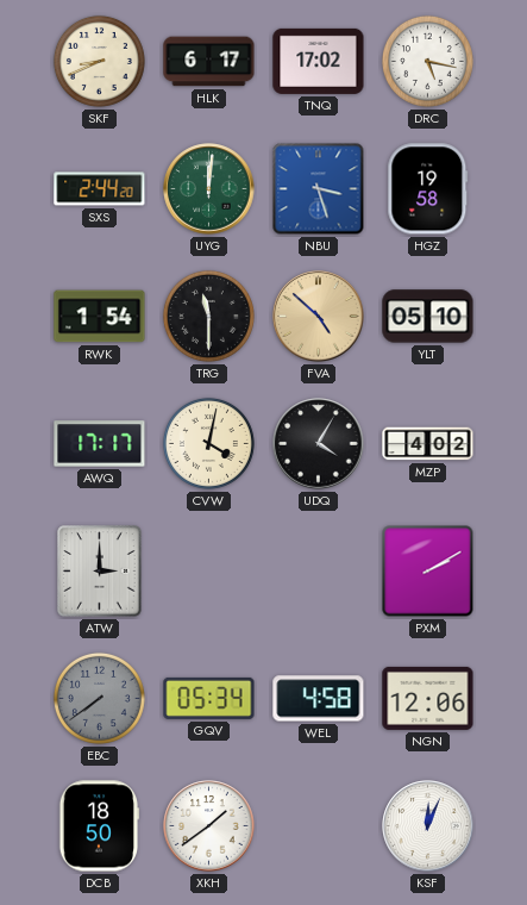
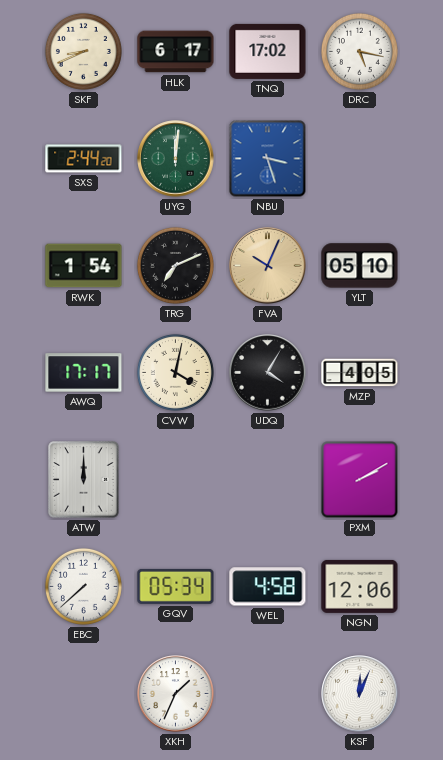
HGZ: 19:58 -> none (428, 189)
TRG: 11:30 -> 7:11 (175, 265)
FVA: 4:52 -> 10:04 (268, 266)
MZP: 4:02 -> 4:05 (360, 373)
ATW: 3:00 -> 12:00 (84, 480)
EBC: 7:39 -> 7:38 (83, 586)
EBC dial: grey -> white (83, 586)
DCB: 18:50 -> none (99, 826)
XKH: 1:39 -> 1:34 (176, 694)
